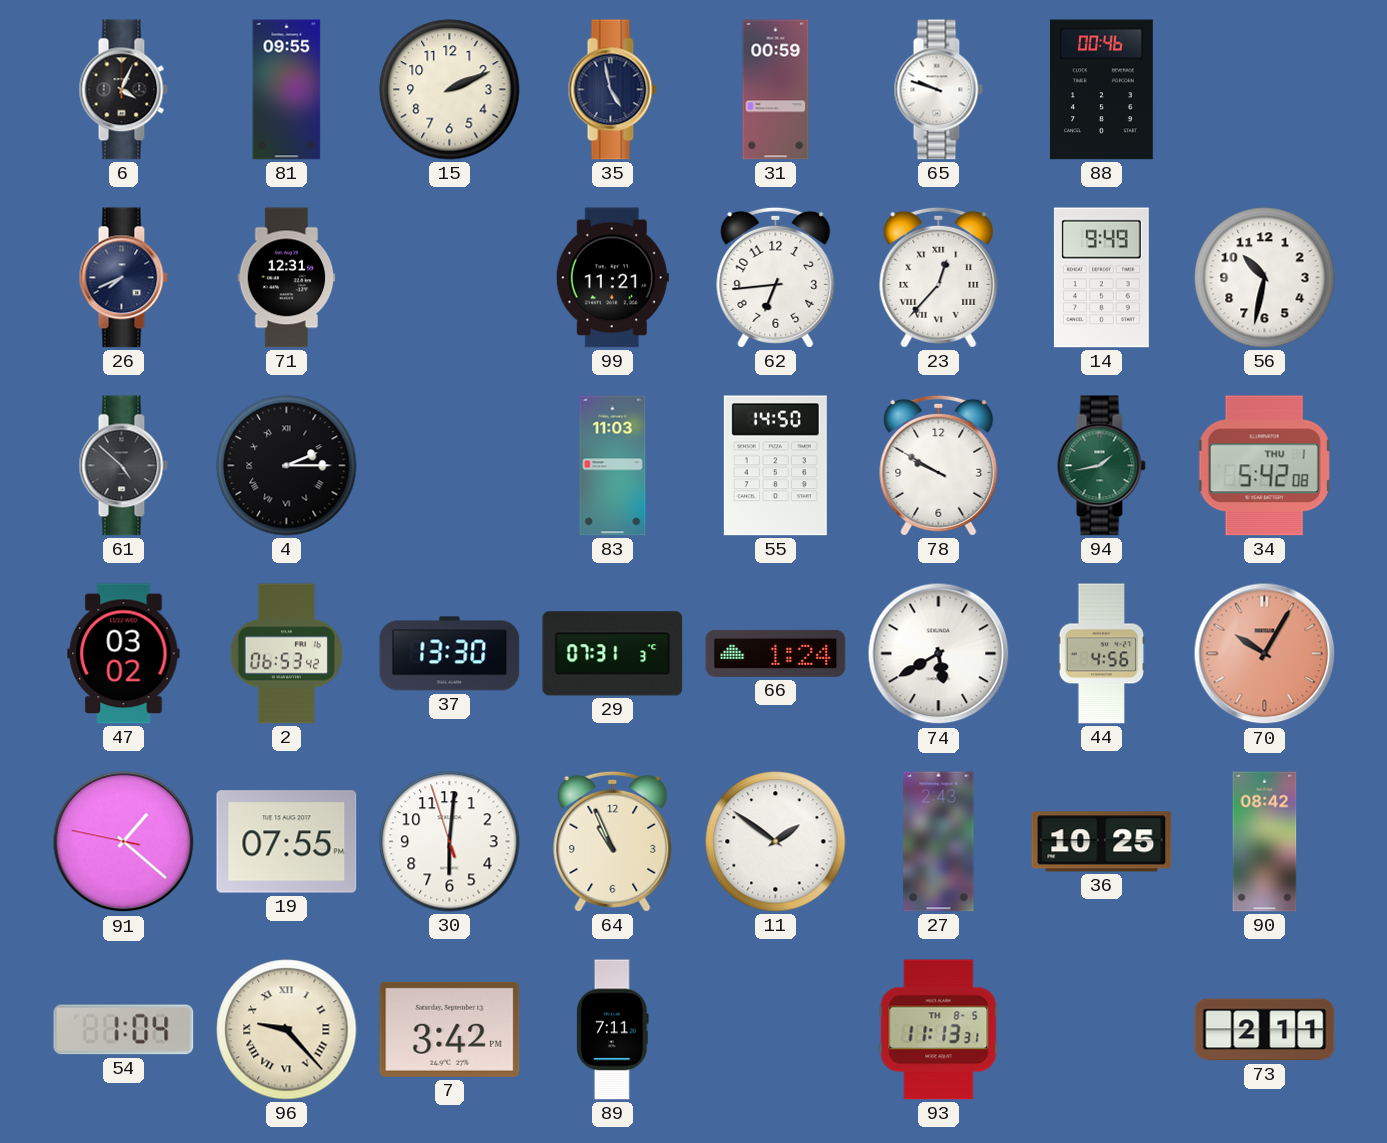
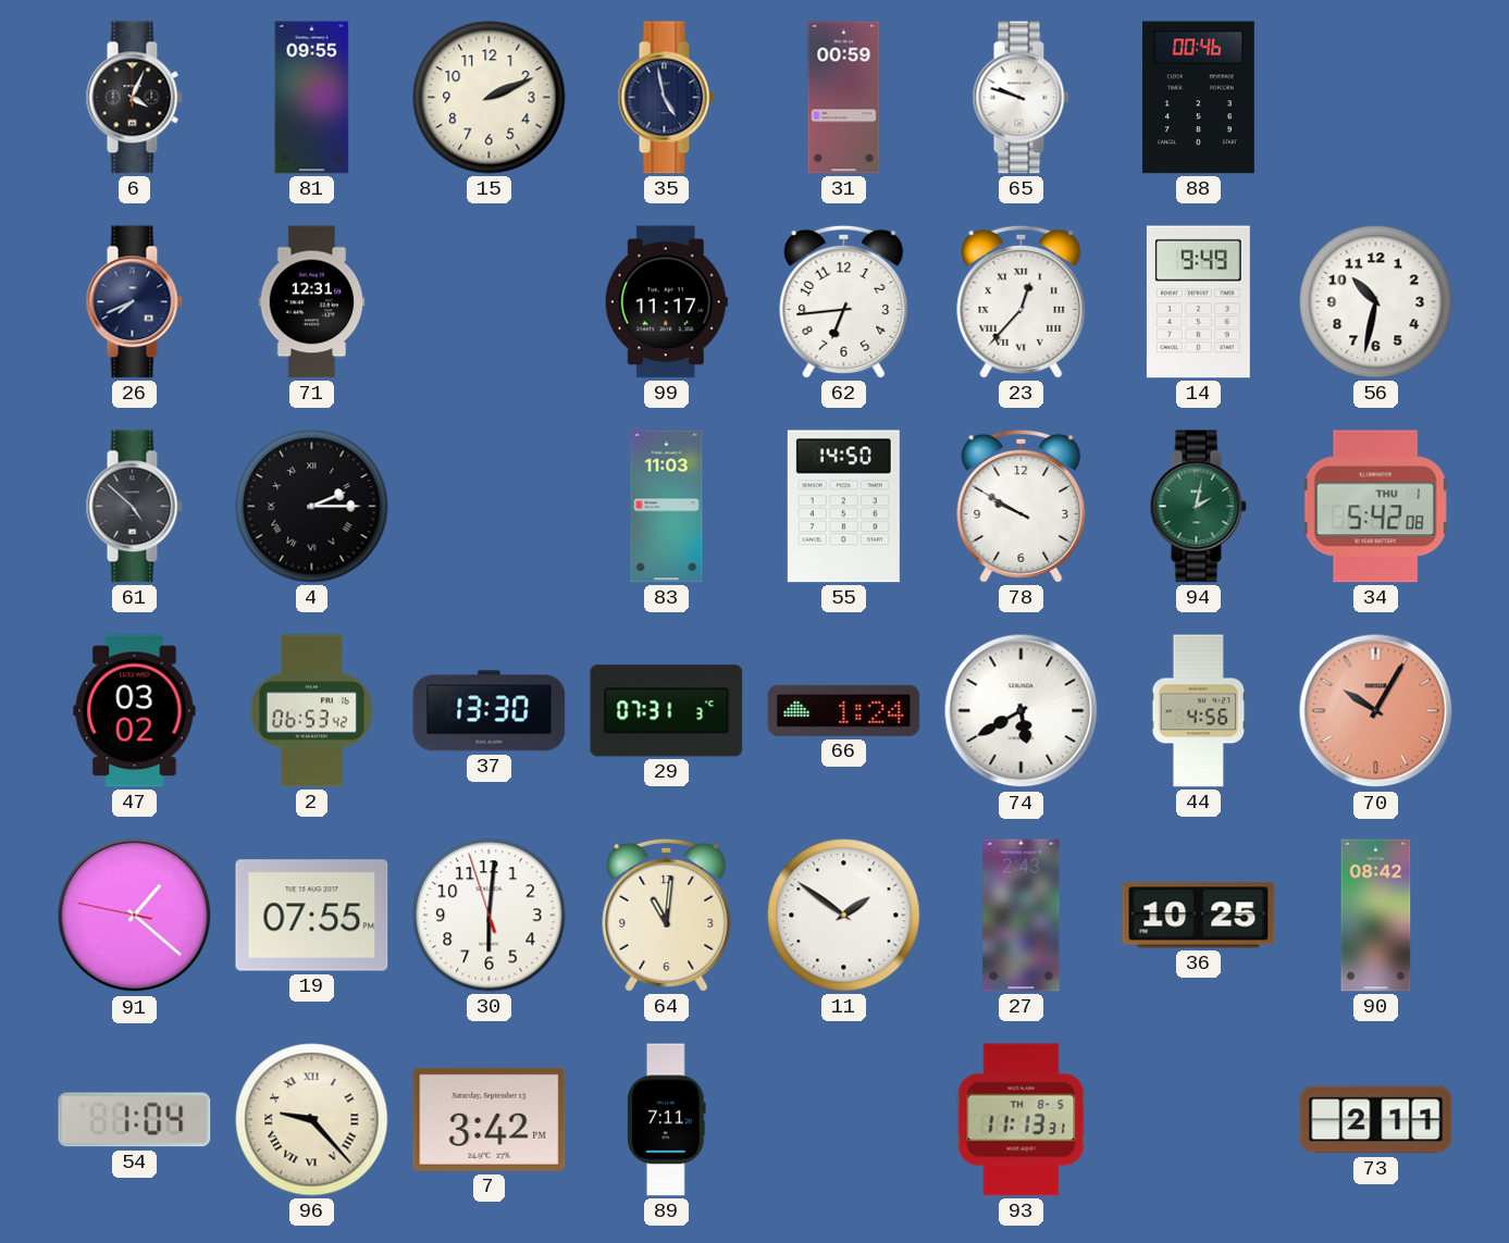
99: 11:21 -> 11:17 (666, 302)
94: 1:43 -> 2:02 (1198, 507)
64: 10:56 -> 11:01 (667, 915)
